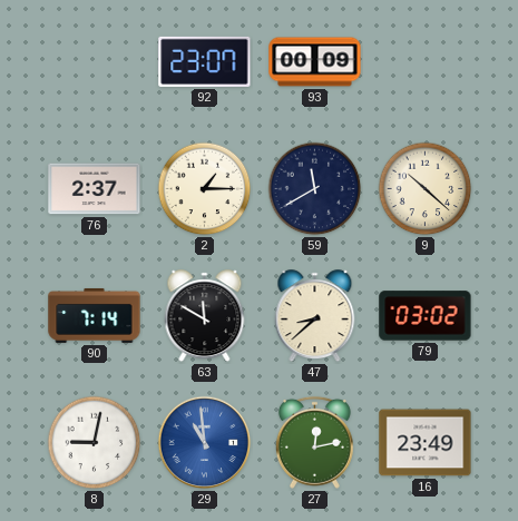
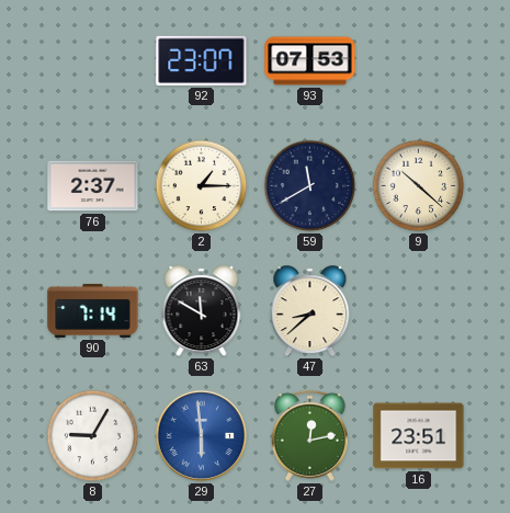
93: 00:09 -> 07:53 (310, 61)
79: 03:02 -> none (426, 316)
8: 9:02 -> 9:05 (93, 436)
29: 10:59 -> 5:59 (202, 436)
16: 23:49 -> 23:51 (419, 436)
